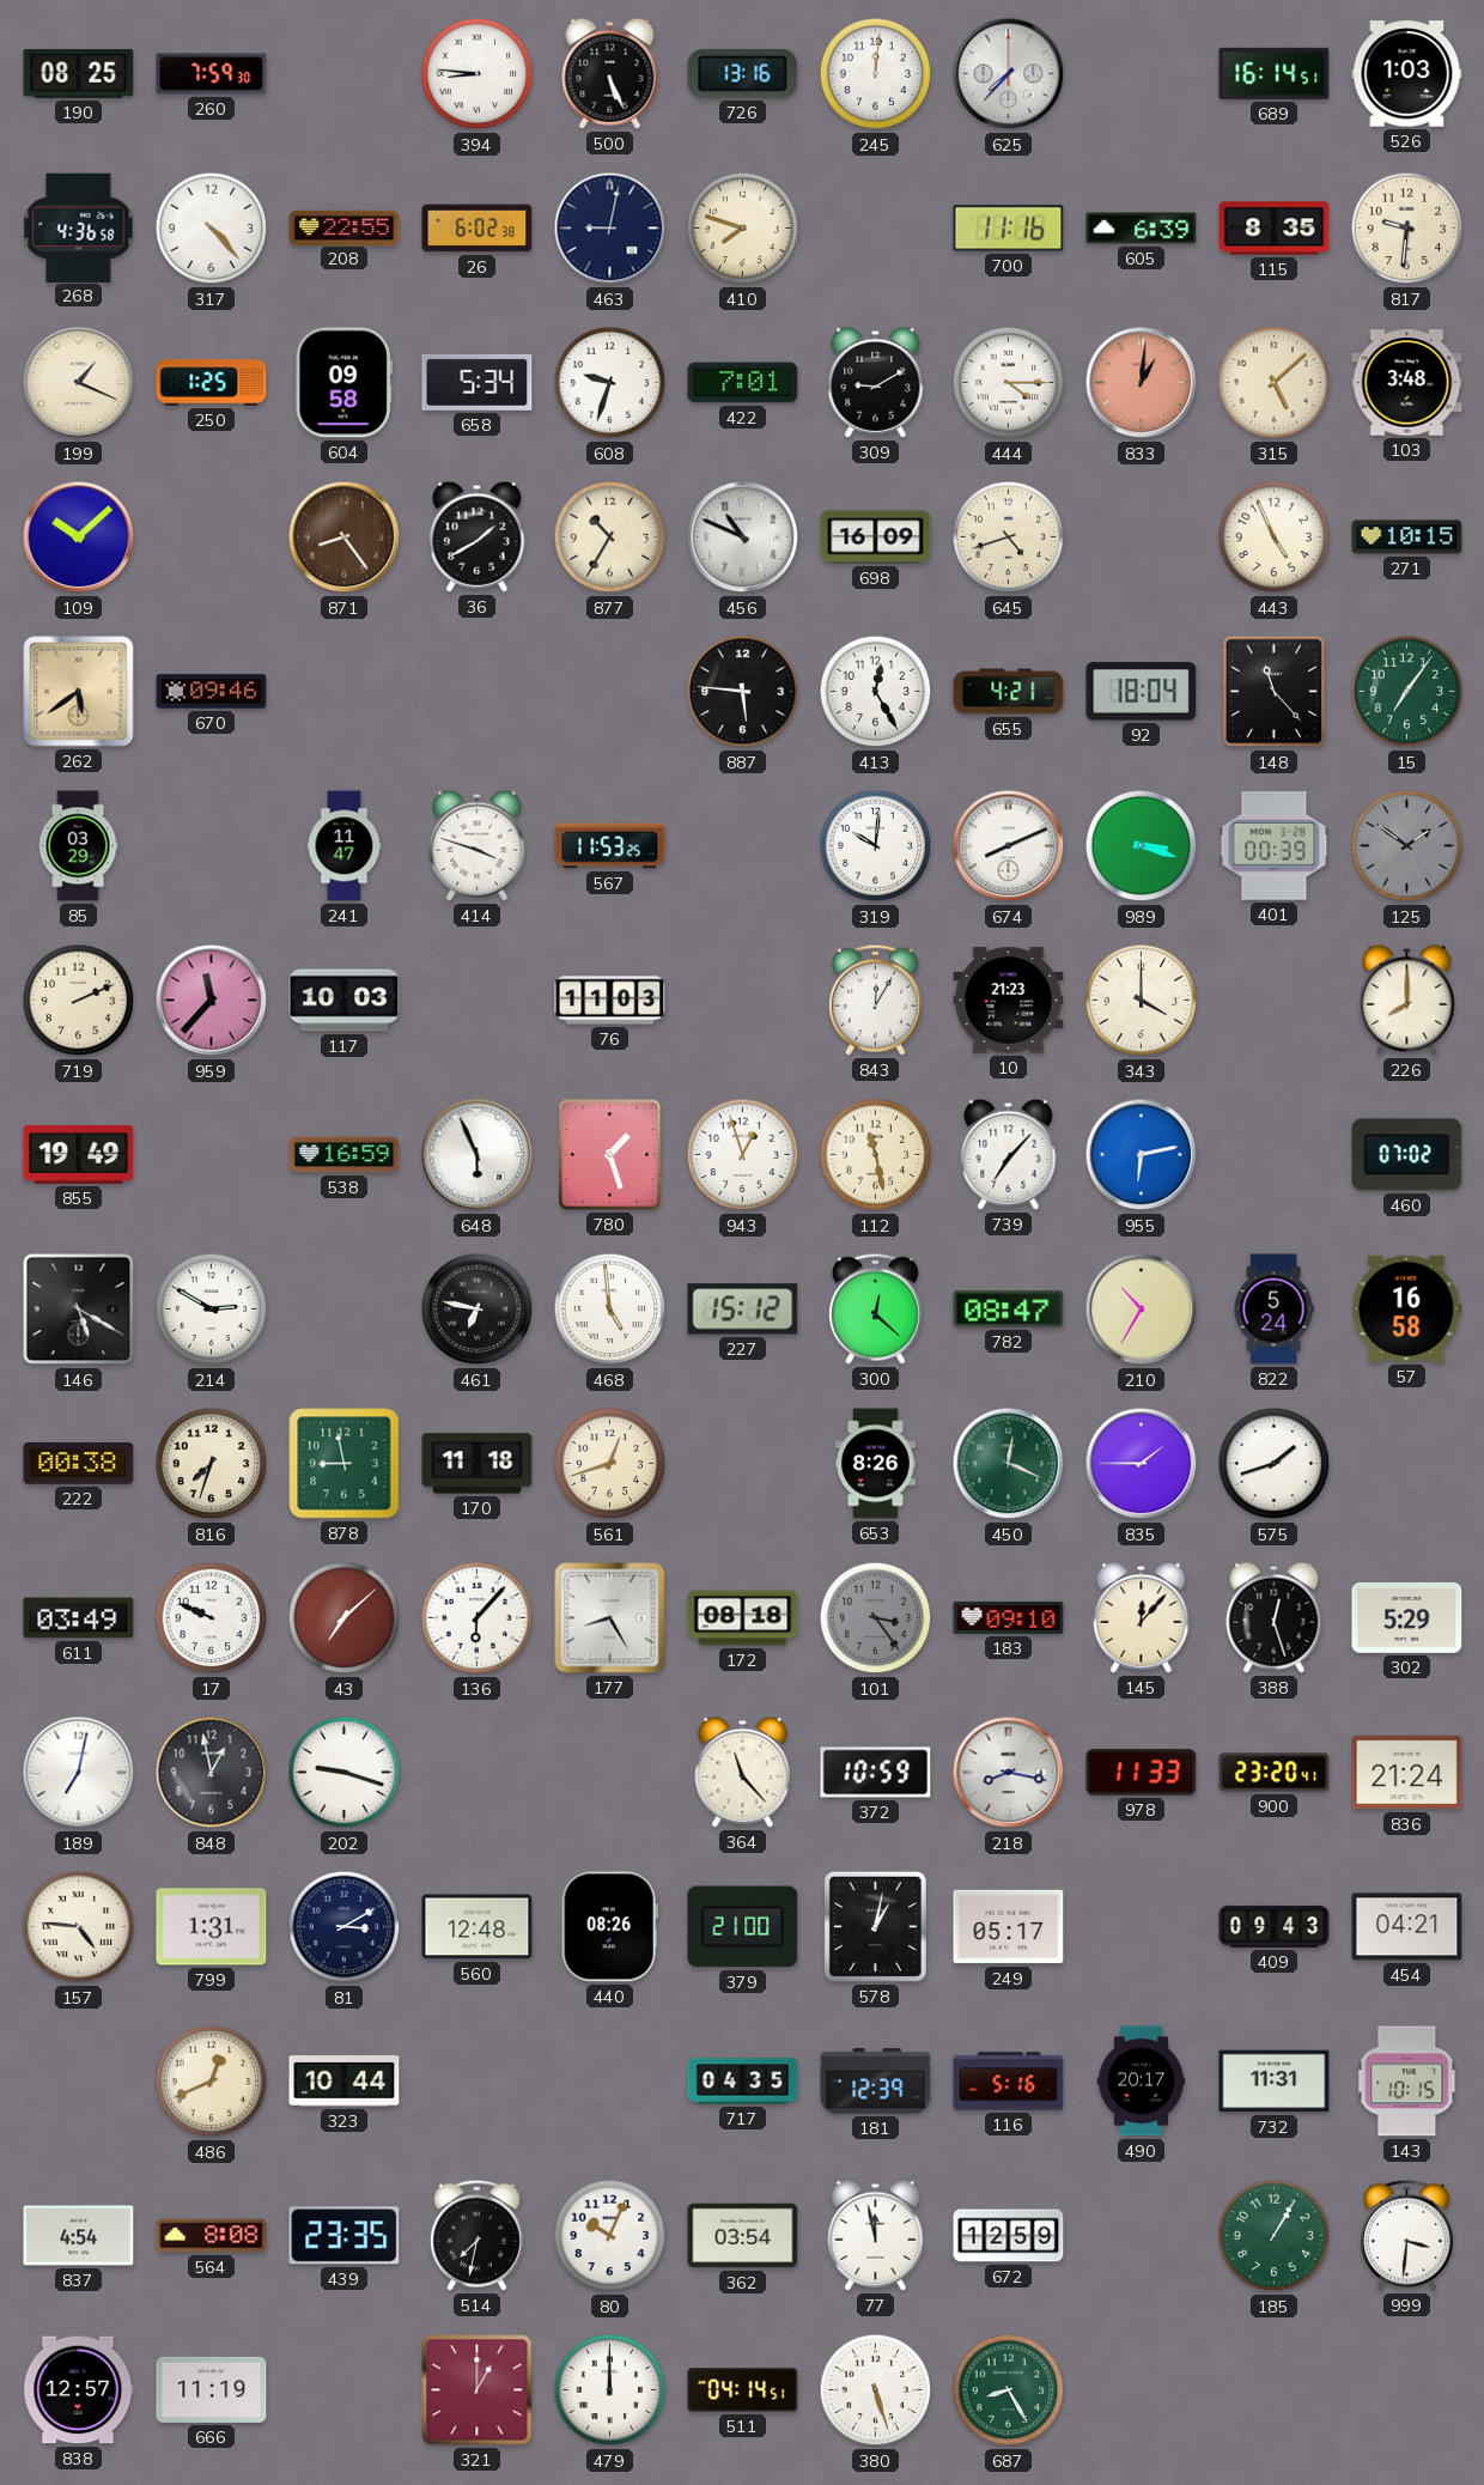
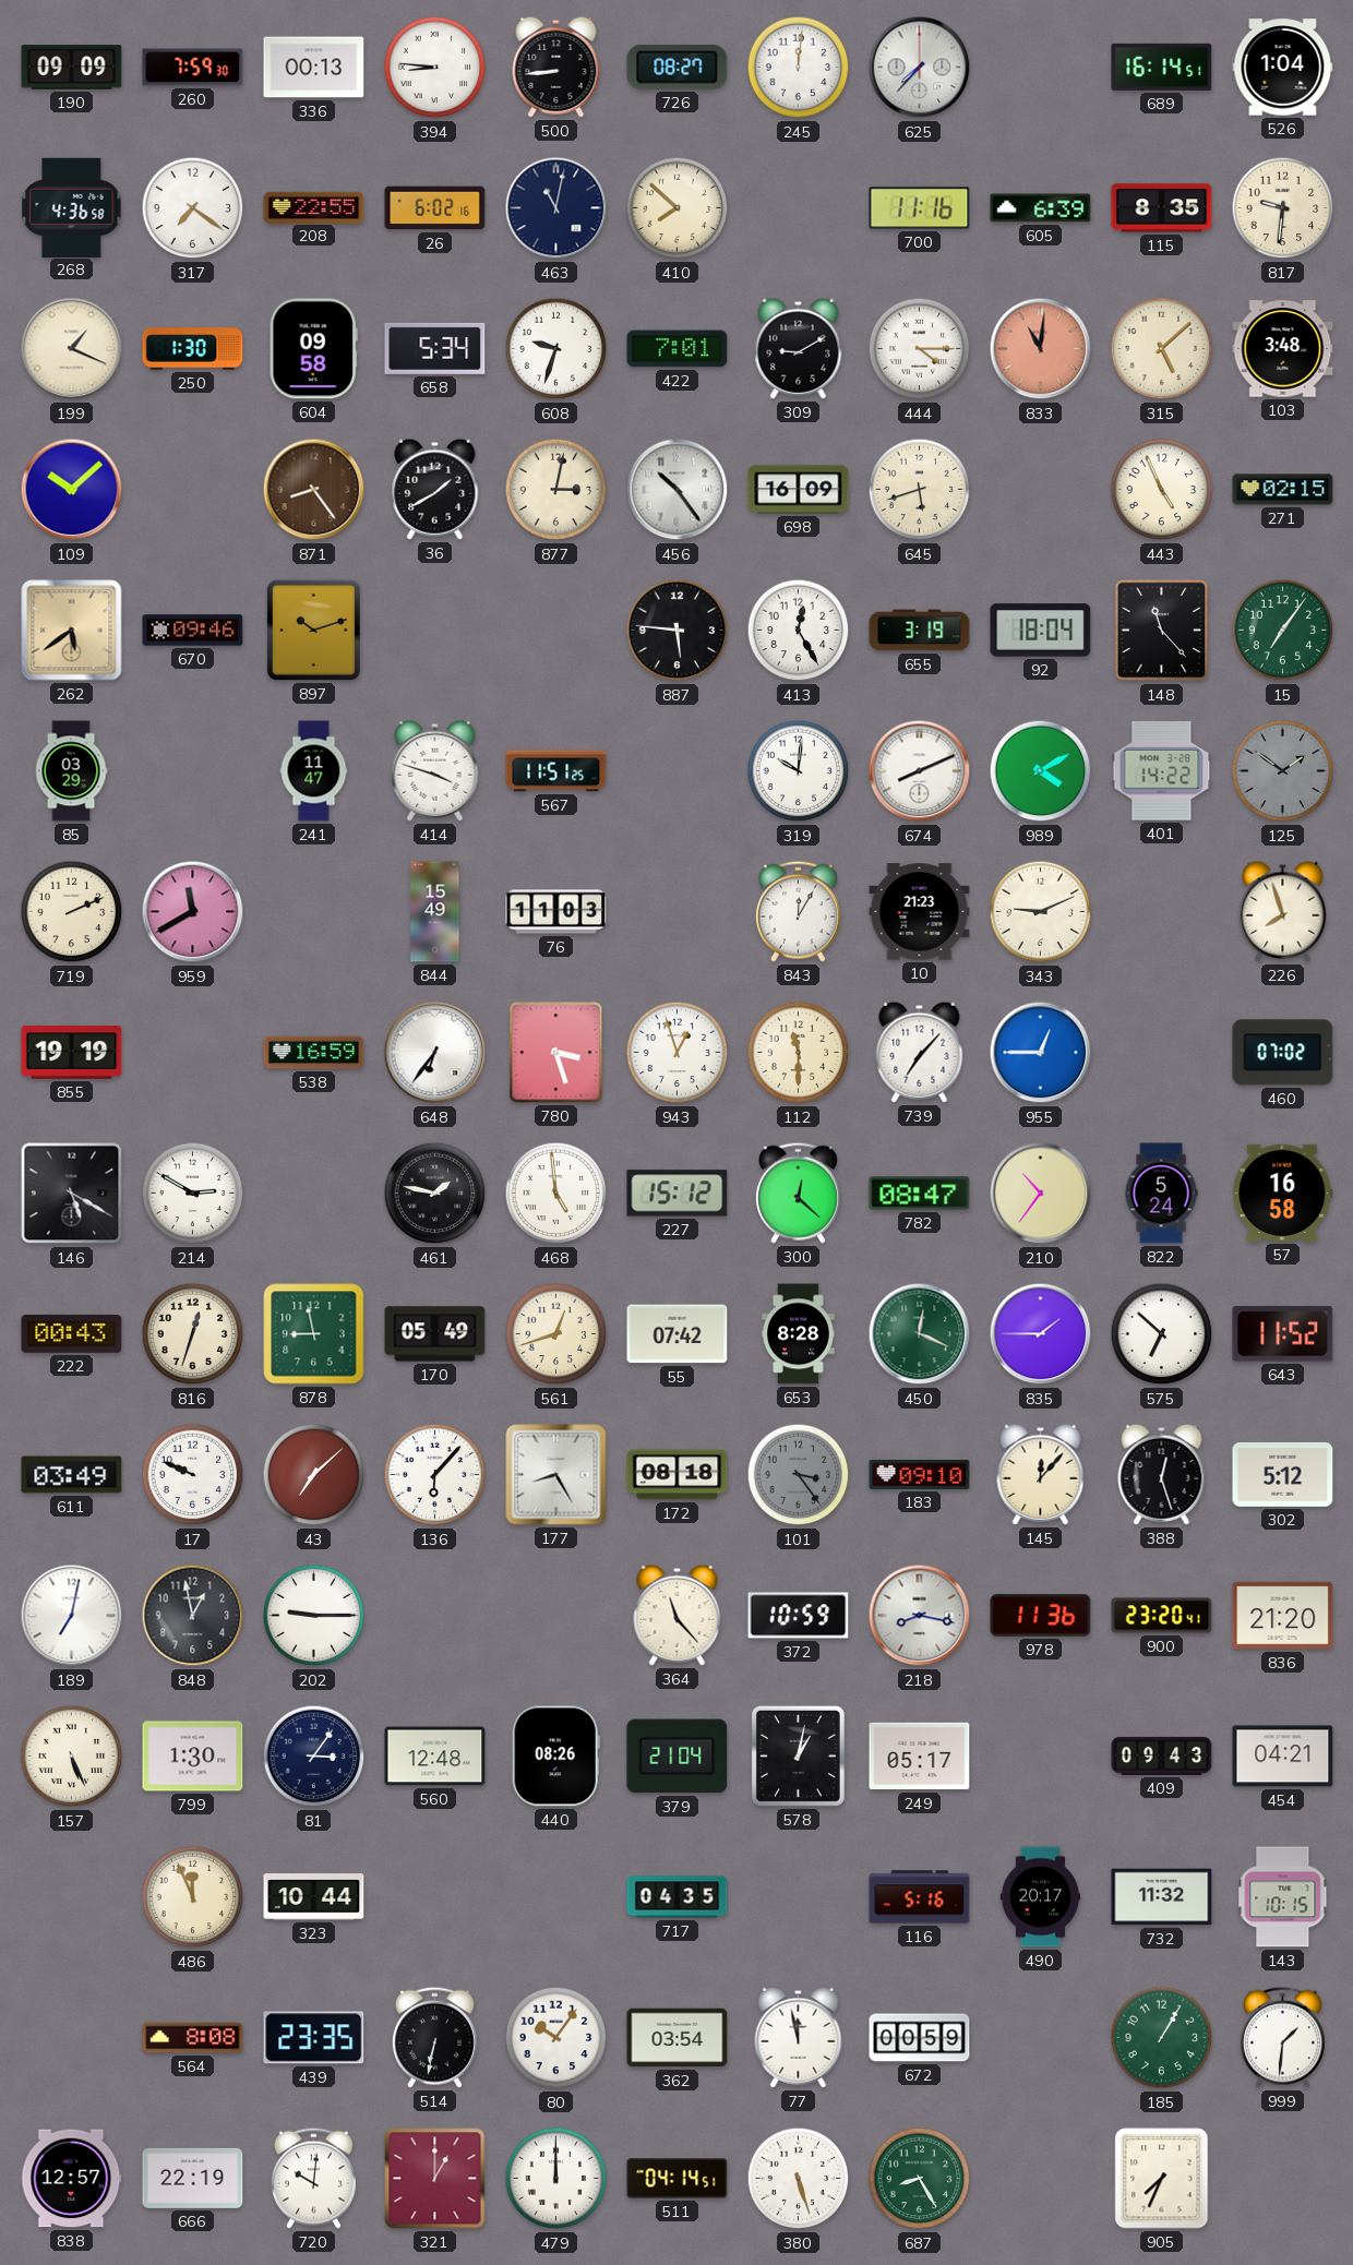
190: 08:25 -> 09:09 (72, 68)
336: none -> 00:13 (314, 68)
500: 5:26 -> 8:44 (556, 67)
726: 13:16 -> 08:27 (678, 67)
526: 1:03 -> 1:04 (1283, 68)
317: 4:23 -> 7:21 (193, 208)
26: 6:02:38 -> 6:02:16 (435, 208)
463: 9:02 -> 11:02 (556, 208)
410: 7:48 -> 7:52 (678, 208)
250: 1:25 -> 1:30 (193, 349)
833: 1:01 -> 11:01 (1041, 349)
877: 10:35 -> 3:02 (556, 490)
456: 10:49 -> 10:24 (678, 490)
645: 4:42 -> 5:42 (920, 490)
271: 10:15 -> 02:15 (1283, 490)
897: none -> 10:12 (313, 630)
655: 4:21 -> 3:19 (920, 631)
567: 11:53 -> 11:51 (556, 771)
989: 3:18 -> 4:10 (1041, 771)
401: 00:39 -> 14:22 (1162, 771)
959: 11:37 -> 11:40 (193, 912)
117: 10:03 -> none (345, 1001)
844: none -> 15:49 (435, 912)
343: 4:00 -> 9:11 (1041, 912)
226: 8:00 -> 7:57 (1283, 911)
855: 19:49 -> 19:19 (72, 1053)
648: 5:56 -> 6:36 (435, 1053)
780: 1:27 -> 3:27 (556, 1053)
112: 11:28 -> 11:30 (799, 1053)
955: 6:13 -> 12:45 (1041, 1053)
461: 6:47 -> 1:47 (435, 1194)
210: 10:35 -> 10:36 (1041, 1194)
222: 00:38 -> 00:43 (72, 1333)
816: 7:33 -> 12:33 (193, 1334)
170: 11:18 -> 05:49 (435, 1334)
55: none -> 07:42 (678, 1334)
653: 8:26 -> 8:28 (798, 1334)
575: 1:42 -> 6:52 (1162, 1334)
643: none -> 11:52 (1283, 1334)
302: 5:29 -> 5:12 (1283, 1474)
202: 9:18 -> 9:15 (314, 1616)
978: 11:33 -> 11:36 (1041, 1616)
836: 21:24 -> 21:20 (1283, 1616)
157: 4:46 -> 5:26 (72, 1757)
799: 1:31 -> 1:30 (193, 1757)
81: 3:10 -> 3:06 (314, 1757)
379: 21:00 -> 21:04 (678, 1757)
486: 12:41 -> 11:56 (193, 1897)
181: 12:39 -> none (876, 2082)
732: 11:31 -> 11:32 (1162, 1897)
837: 4:54 -> none (79, 2236)
514: 7:32 -> 6:32 (434, 2037)
80: 10:04 -> 10:06 (556, 2038)
672: 12:59 -> 00:59 (920, 2038)
999: 3:31 -> 1:31 (1282, 2037)
666: 11:19 -> 22:19 (193, 2178)
720: none -> 10:01 (313, 2178)
905: none -> 7:34 (1162, 2179)
